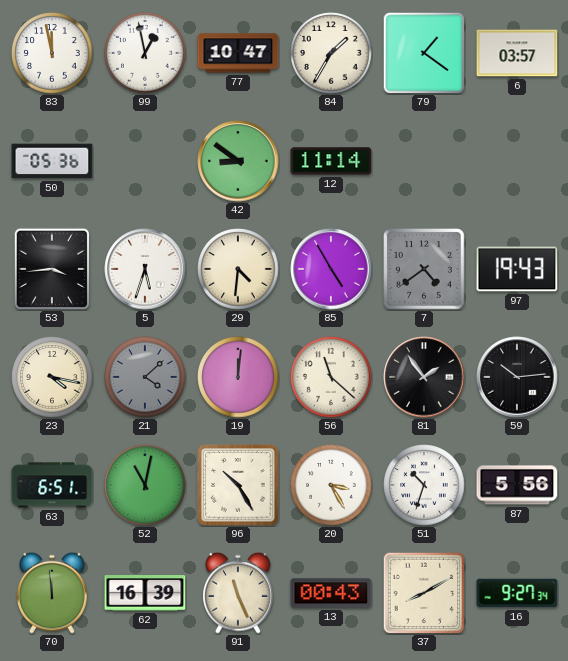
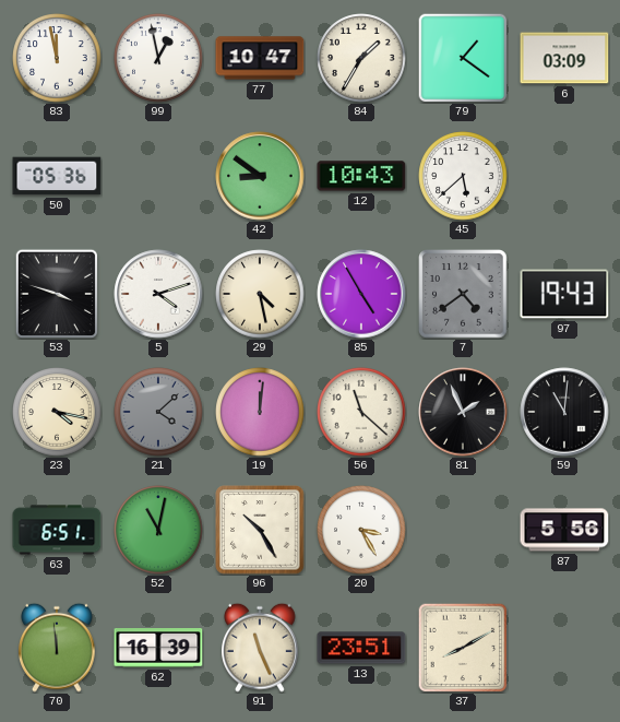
6: 03:57 -> 03:09 (564, 58)
12: 11:14 -> 10:43 (361, 176)
45: none -> 5:38 (463, 176)
53: 3:44 -> 3:48 (56, 293)
5: 5:33 -> 4:12 (158, 294)
29: 4:31 -> 4:28 (260, 294)
81: 1:54 -> 1:56 (463, 412)
59: 10:14 -> 11:01 (564, 412)
51: 10:33 -> none (424, 485)
13: 00:43 -> 23:51 (361, 648)
16: 9:27 -> none (517, 593)
